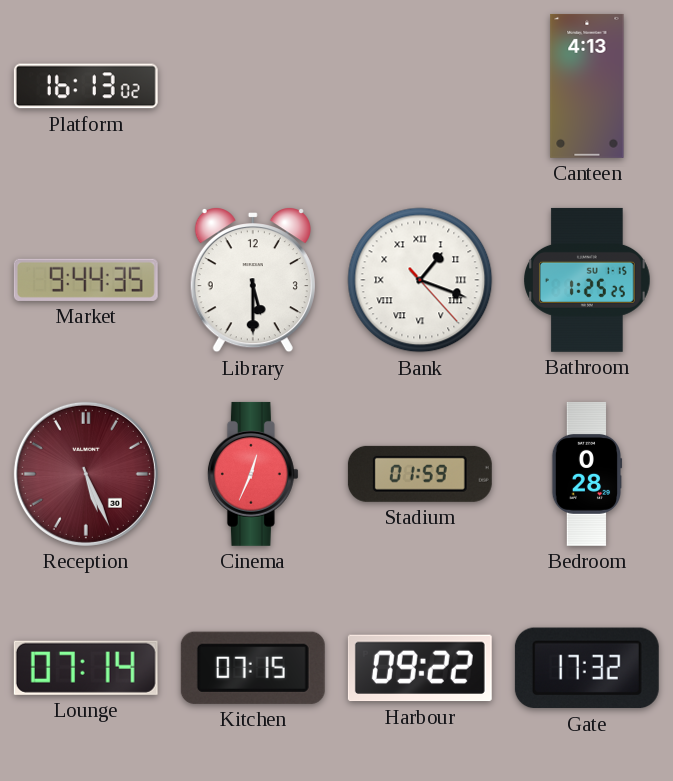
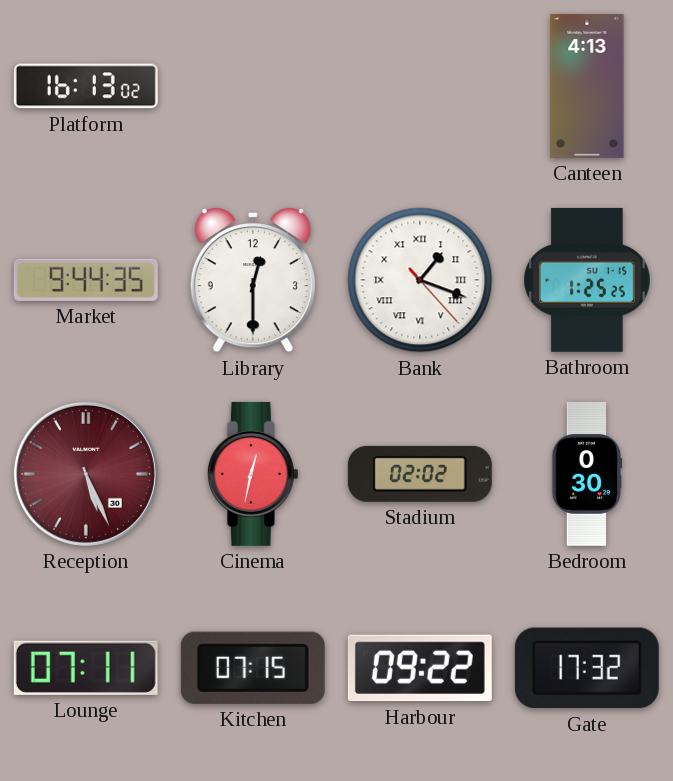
Library: 5:30 -> 12:30 (253, 280)
Cinema: 12:34 -> 12:32 (253, 474)
Stadium: 01:59 -> 02:02 (420, 474)
Bedroom: 0:28 -> 0:30 (587, 474)
Lounge: 07:14 -> 07:11 (86, 668)
